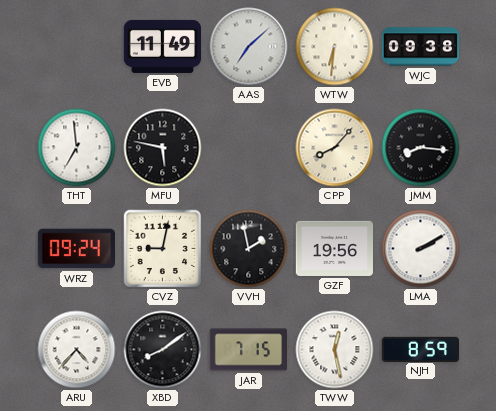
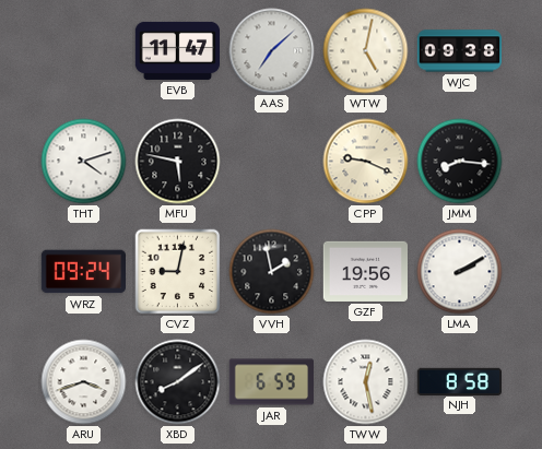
EVB: 11:49 -> 11:47 (177, 50)
WTW: 6:31 -> 5:02 (366, 51)
THT: 6:59 -> 4:12 (84, 162)
CPP: 8:07 -> 9:19 (366, 162)
ARU: 4:37 -> 3:42 (84, 382)
JAR: 7:15 -> 6:59 (271, 382)
NJH: 8:59 -> 8:58 (459, 381)
